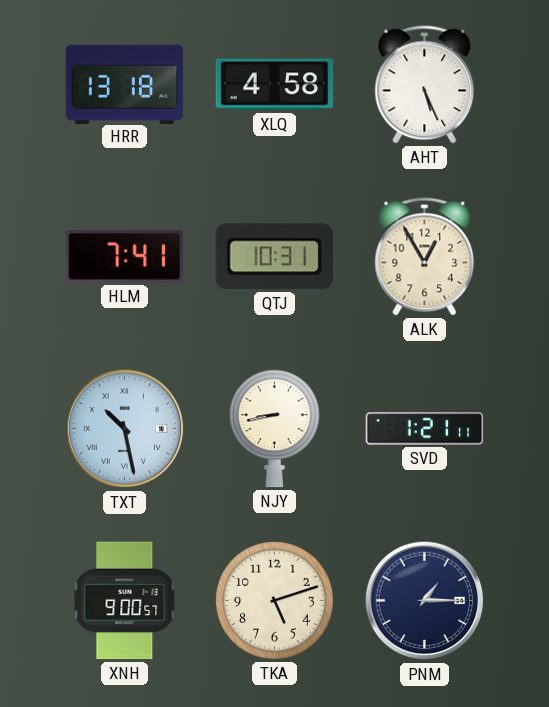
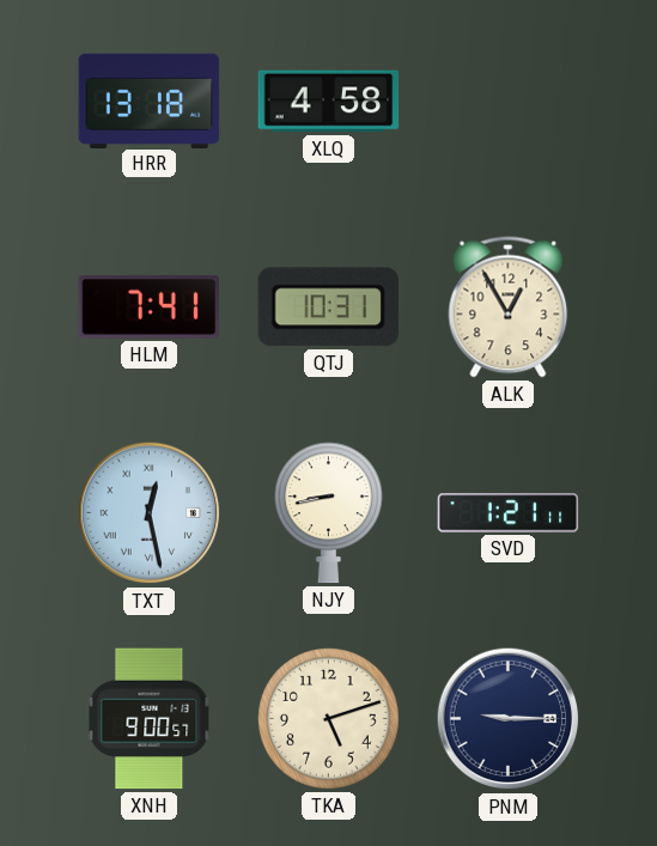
AHT: 5:26 -> none (425, 85)
TXT: 10:28 -> 12:28 (150, 513)
PNM: 1:15 -> 9:15 (509, 719)
